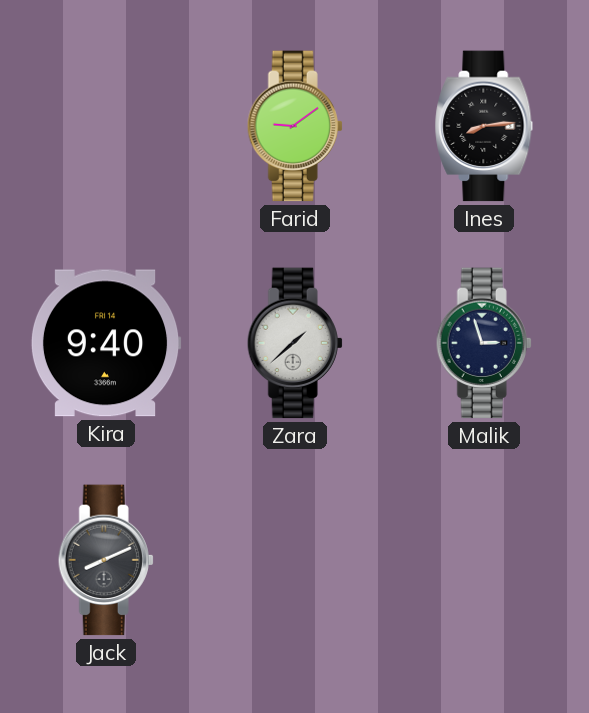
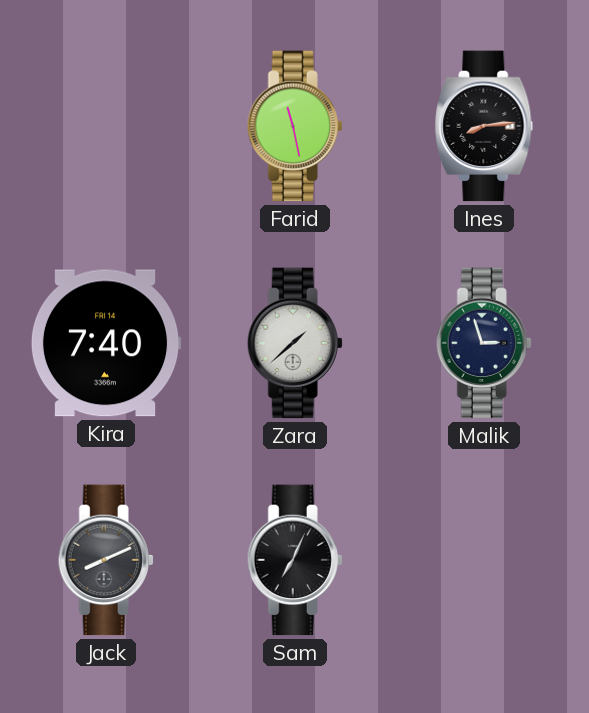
Farid: 9:09 -> 11:28 (295, 126)
Kira: 9:40 -> 7:40 (106, 343)
Sam: none -> 7:04 (295, 560)
